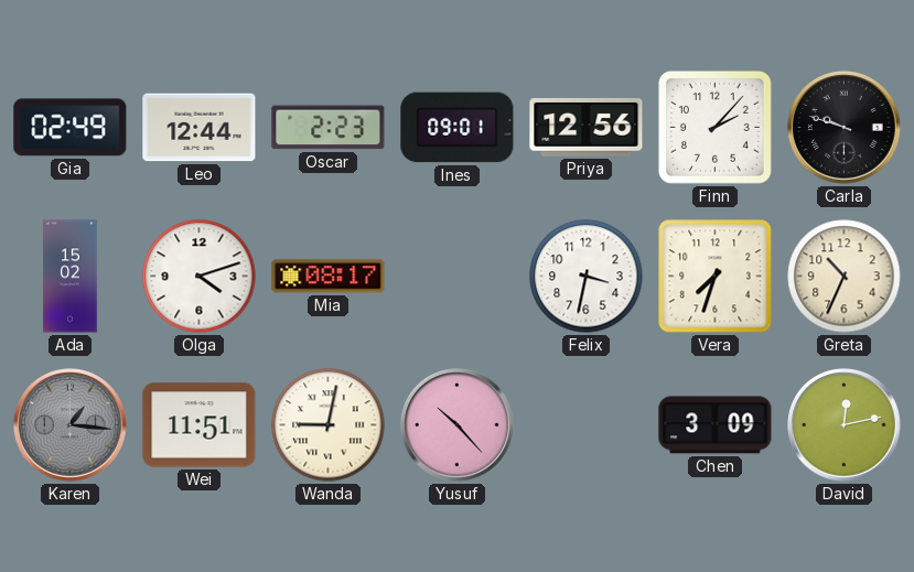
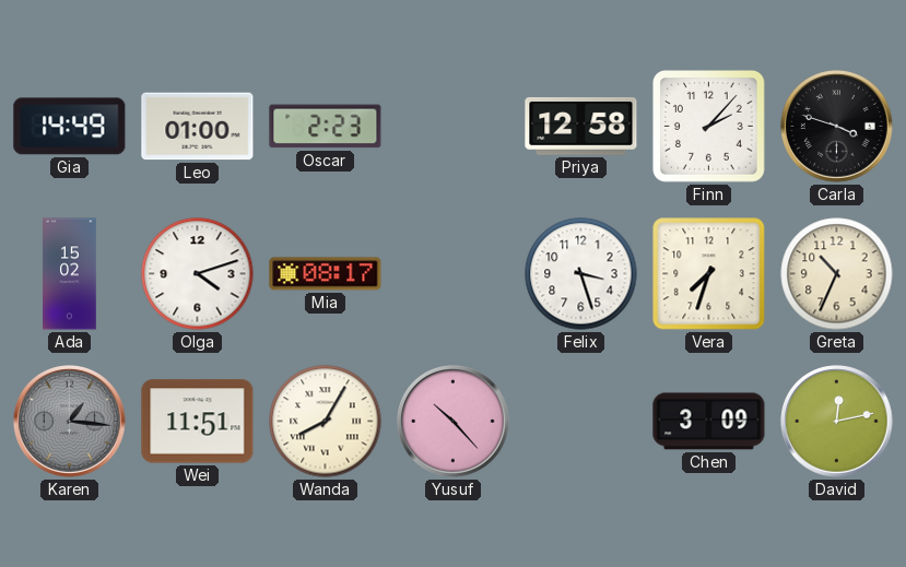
Gia: 02:49 -> 14:49 (70, 127)
Leo: 12:44 -> 01:00 (198, 127)
Ines: 09:01 -> none (458, 128)
Priya: 12:56 -> 12:58 (581, 126)
Carla: 9:48 -> 3:48 (837, 127)
Felix: 3:32 -> 3:27 (581, 274)
Wanda: 9:02 -> 8:05 (326, 422)
